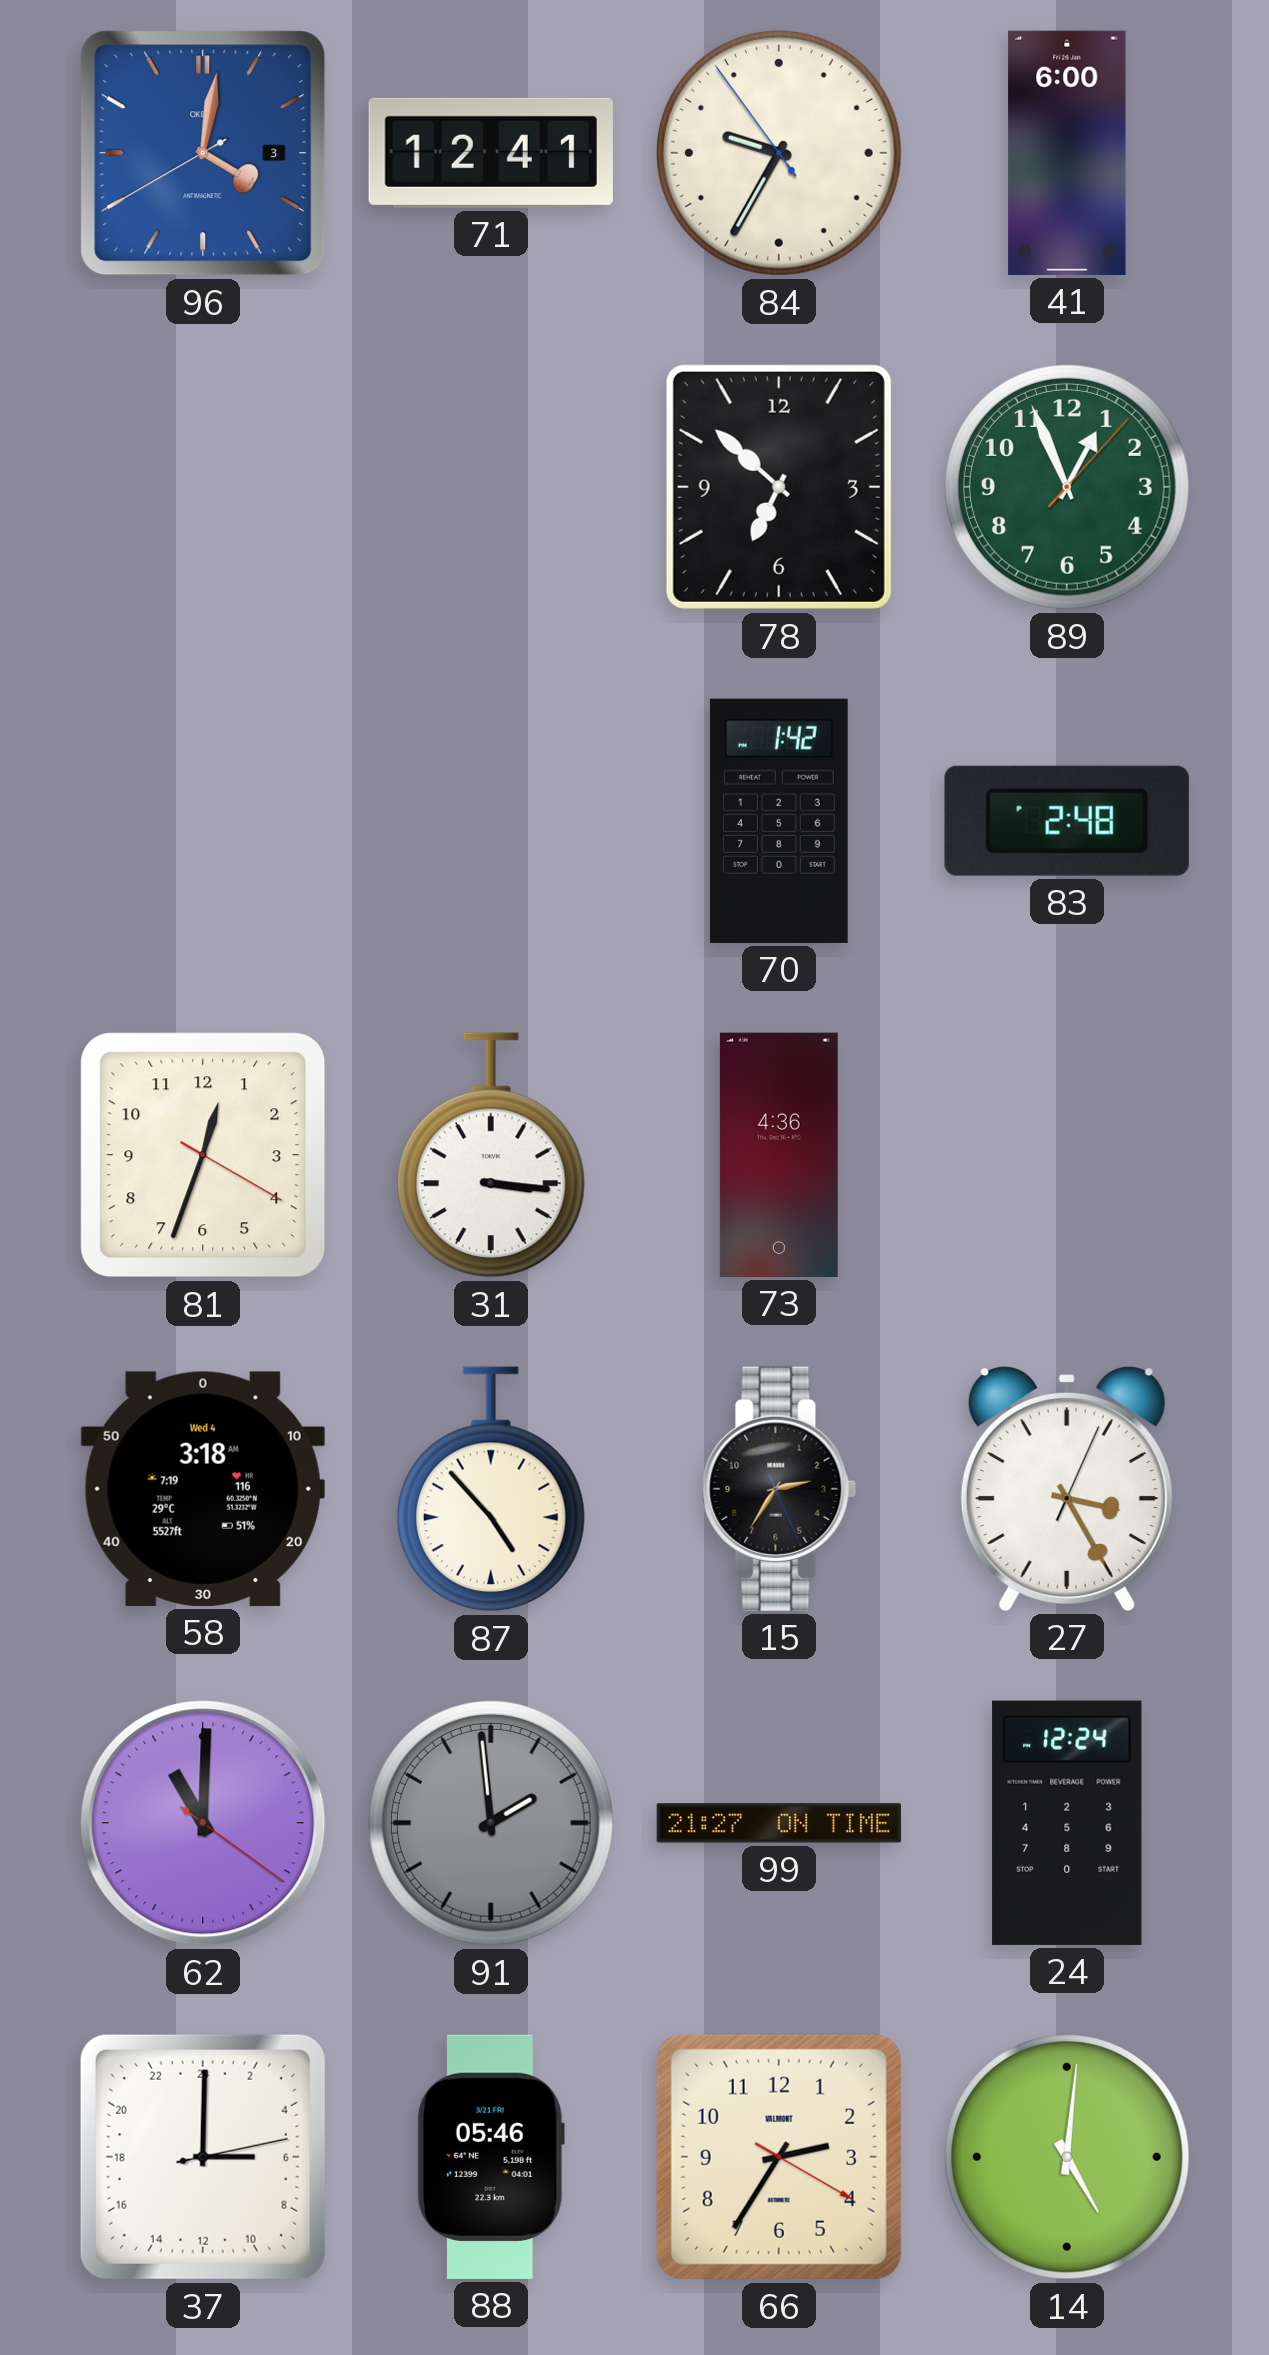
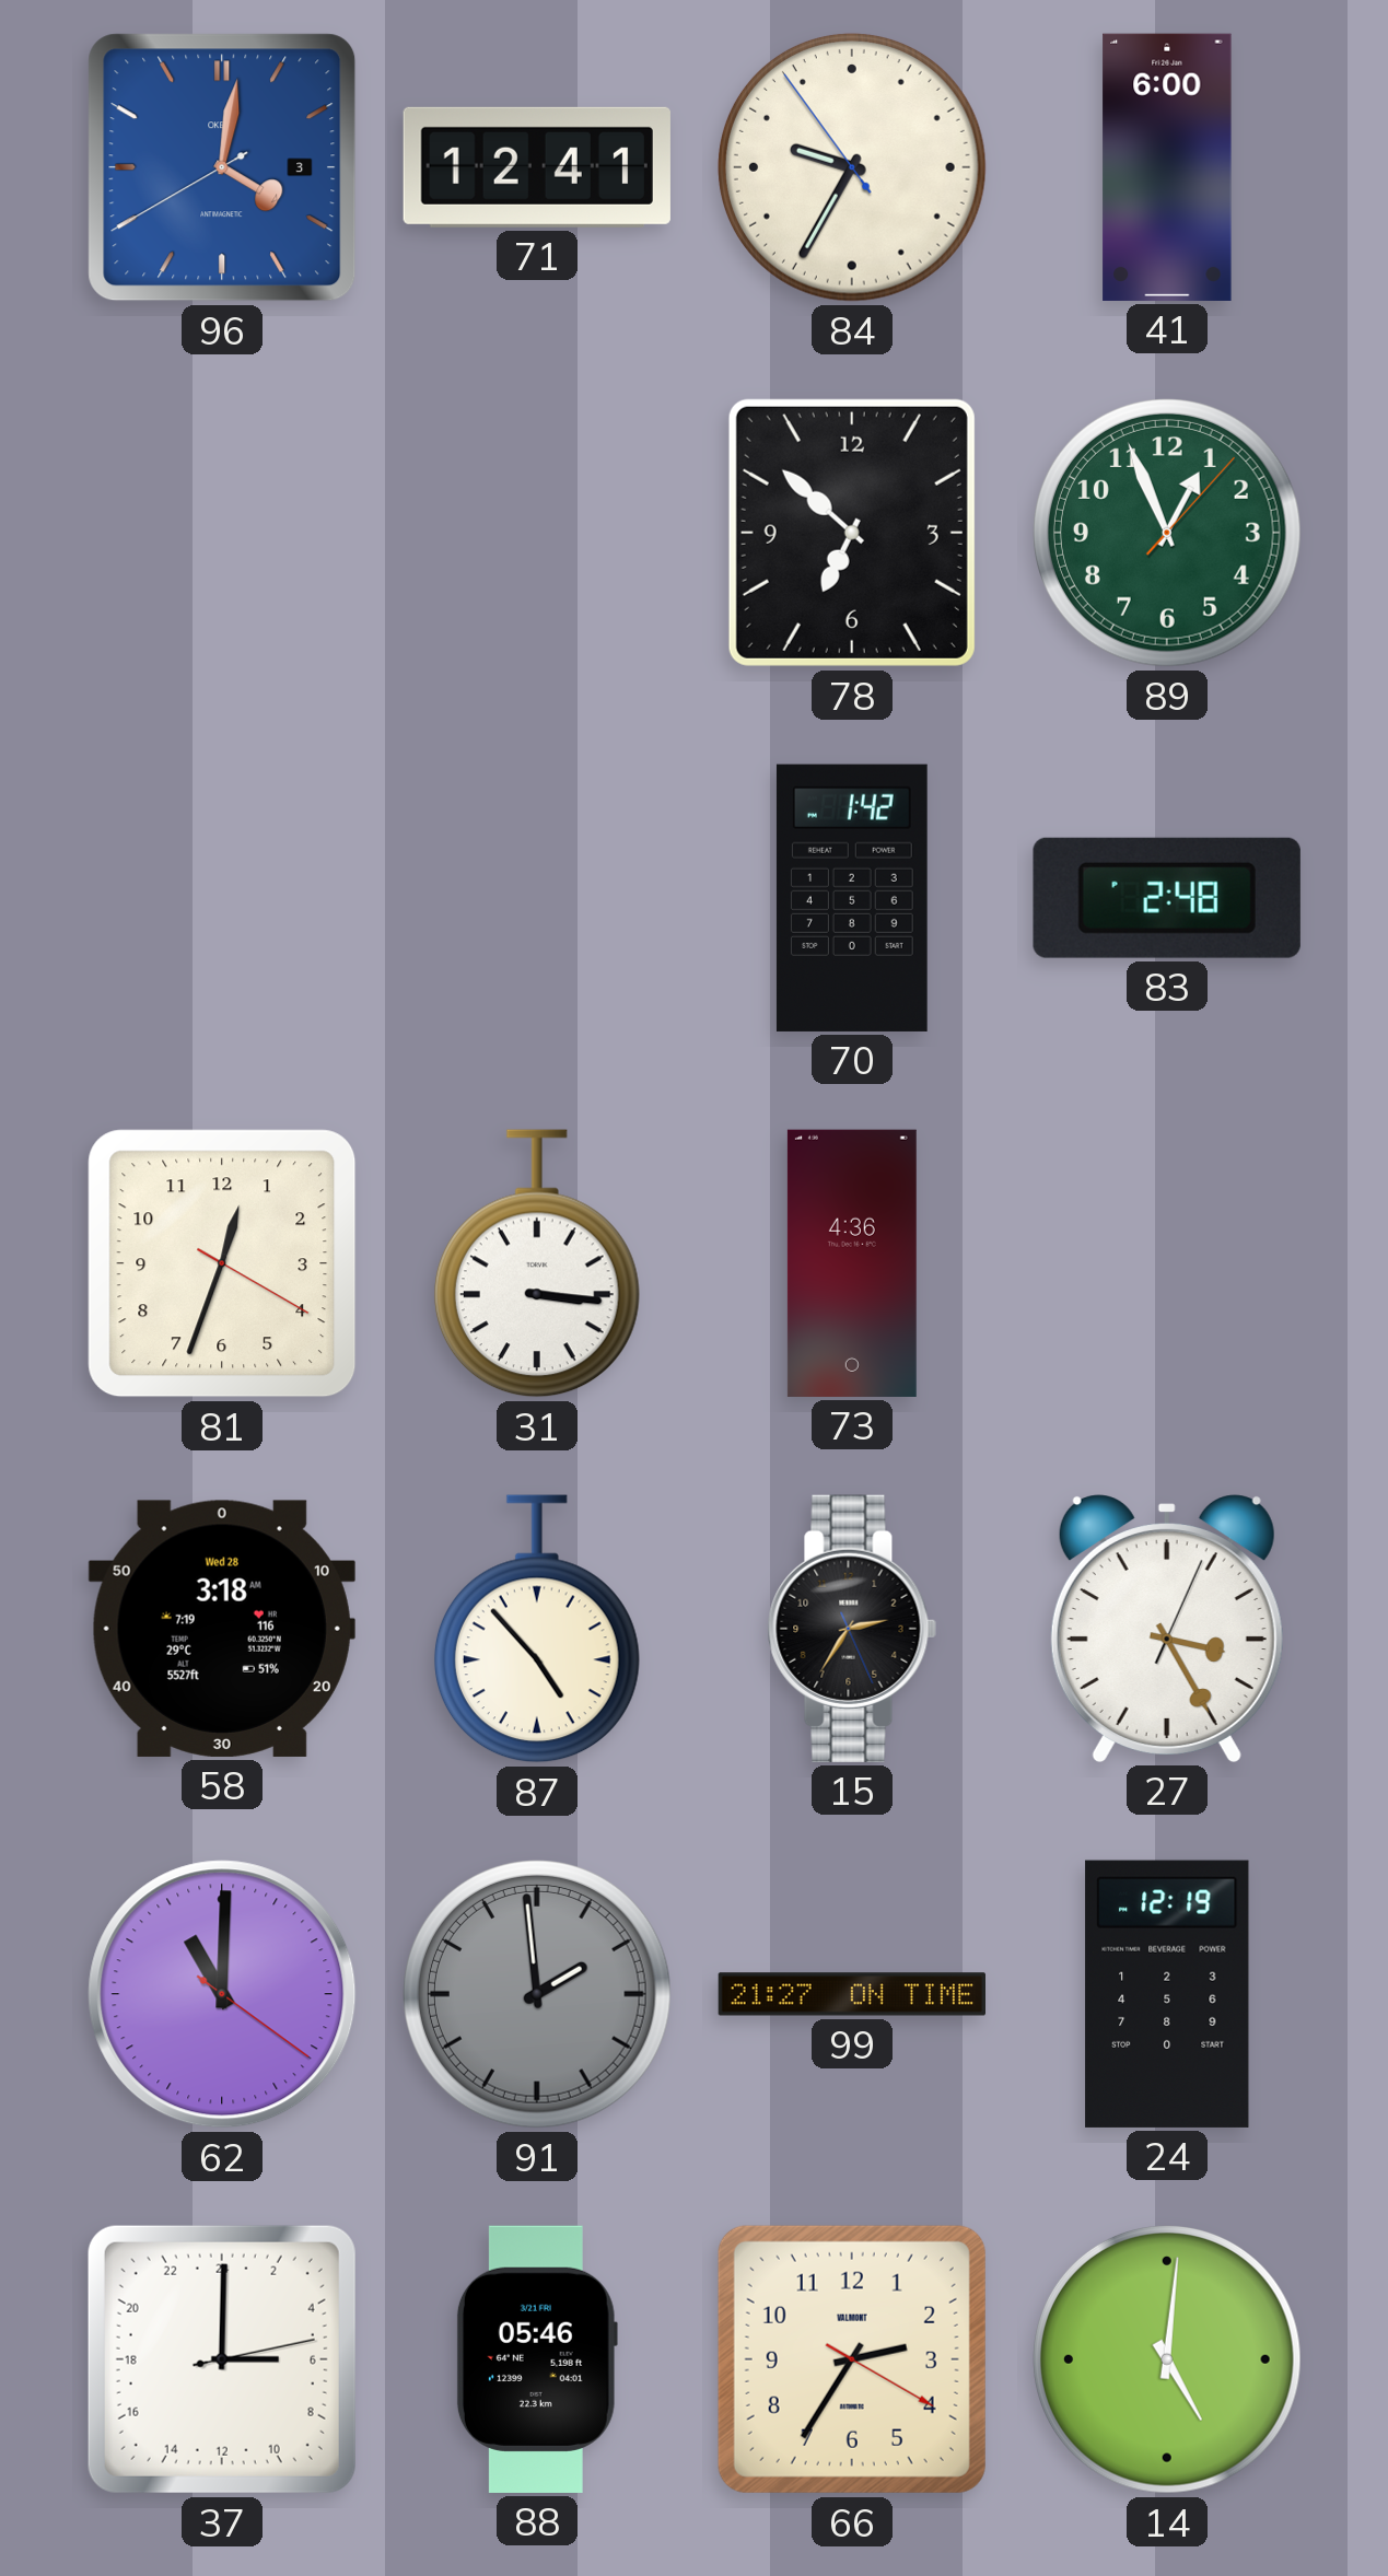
58 date: Wed 4 -> Wed 28 (222, 1629)
24: 12:24 -> 12:19 (1167, 1994)
